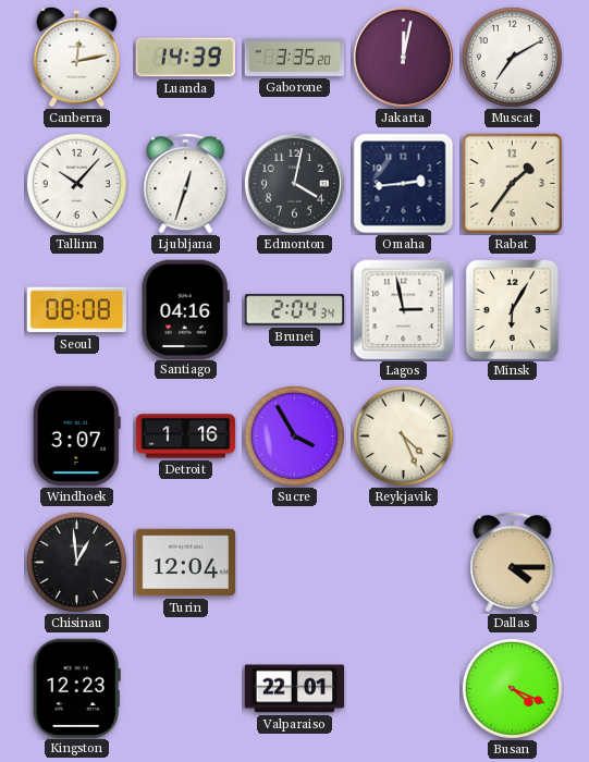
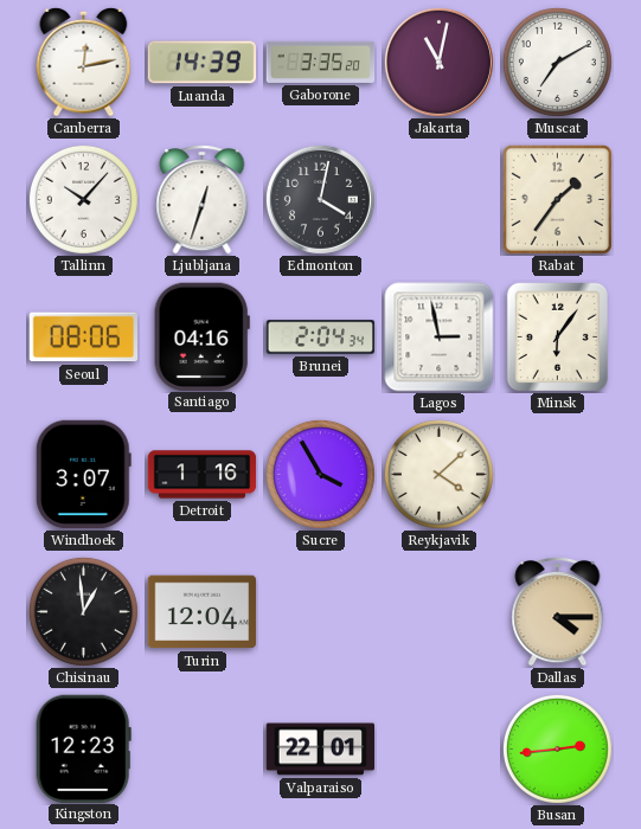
Jakarta: 12:02 -> 11:02 (438, 62)
Omaha: 2:44 -> none (404, 184)
Seoul: 08:08 -> 08:06 (83, 338)
Minsk: 6:05 -> 6:06 (557, 336)
Reykjavik: 4:26 -> 4:08 (438, 474)
Busan: 4:19 -> 2:44 (557, 748)
